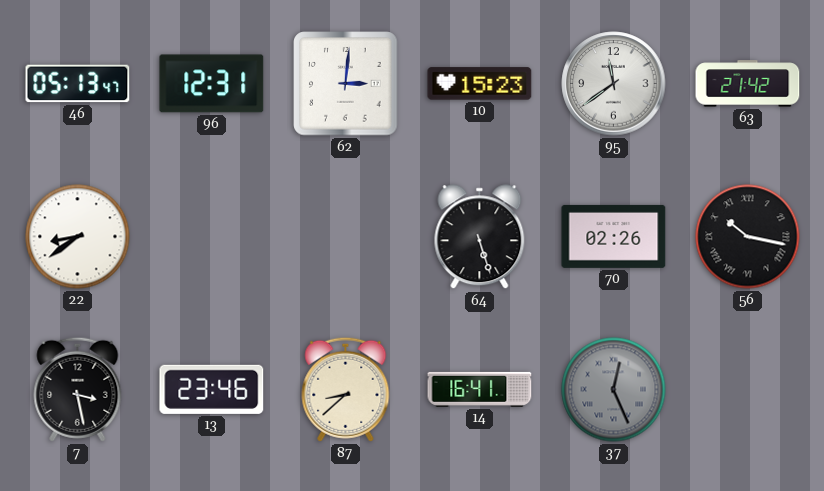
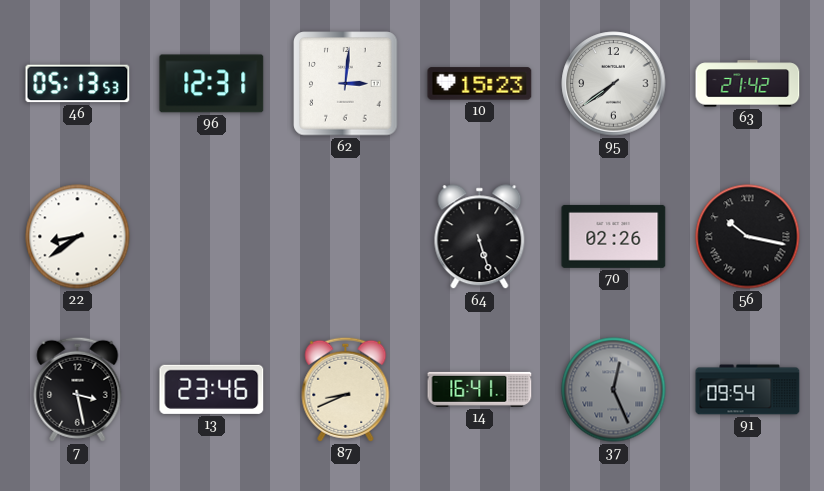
46: 05:13:47 -> 05:13:53 (78, 84)
95: 11:39 -> 7:39 (614, 84)
87: 8:38 -> 8:41 (346, 389)
91: none -> 09:54 (748, 390)
